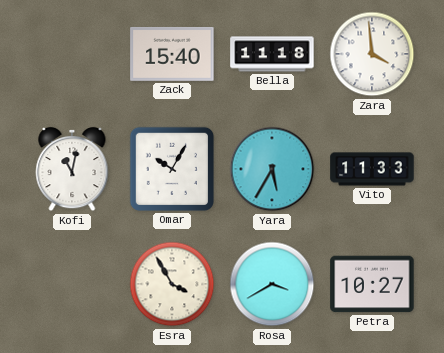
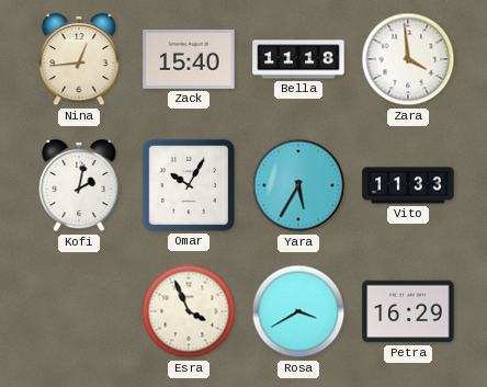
Nina: none -> 12:44 (79, 59)
Kofi: 11:02 -> 2:02 (79, 185)
Esra: 3:55 -> 3:56 (189, 311)
Petra: 10:27 -> 16:29 (408, 311)
